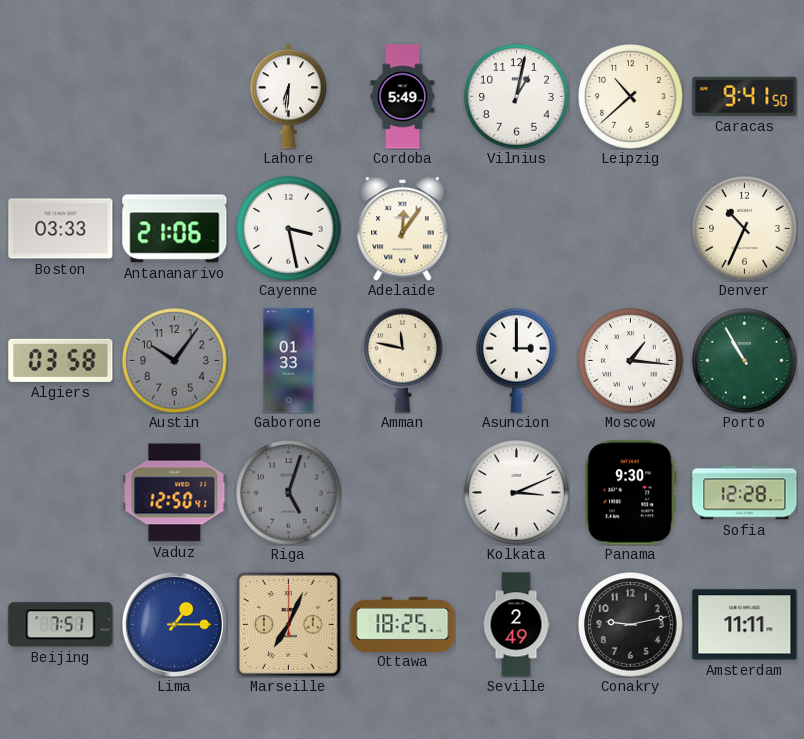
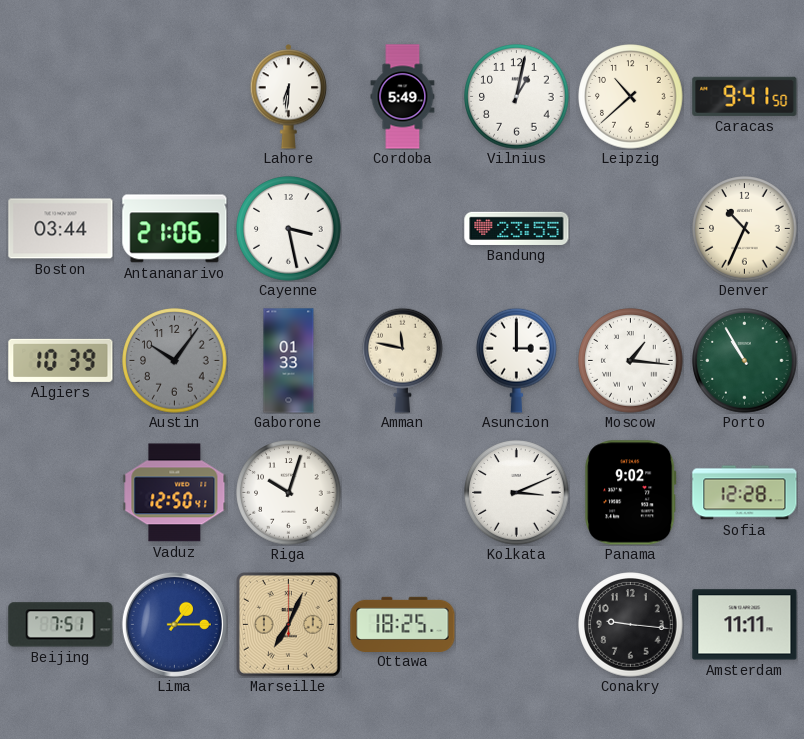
Boston: 03:33 -> 03:44 (61, 229)
Adelaide: 12:06 -> none (403, 229)
Bandung: none -> 23:55 (517, 228)
Algiers: 03:58 -> 10:39 (61, 360)
Riga: 5:03 -> 10:03 (289, 493)
Riga dial: grey -> white (289, 493)
Panama: 9:30 -> 9:02 (631, 493)
Seville: 2:49 -> none (516, 625)
Conakry: 9:13 -> 9:16 (631, 625)
